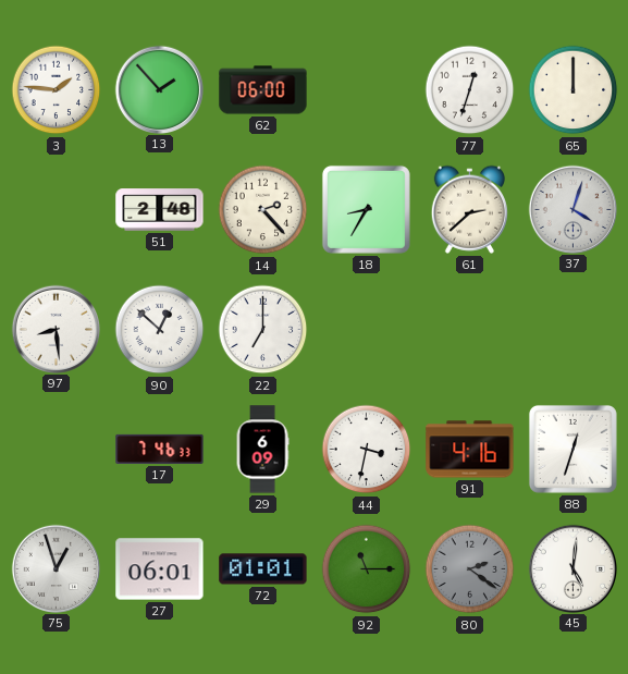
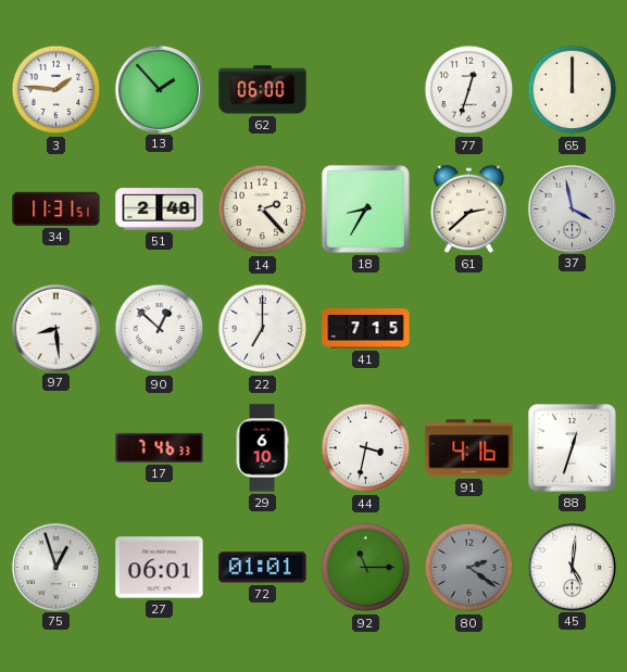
34: none -> 11:31 (57, 208)
37: 4:03 -> 3:58 (572, 208)
41: none -> 7:15 (366, 329)
29: 6:09 -> 6:10 (262, 448)
